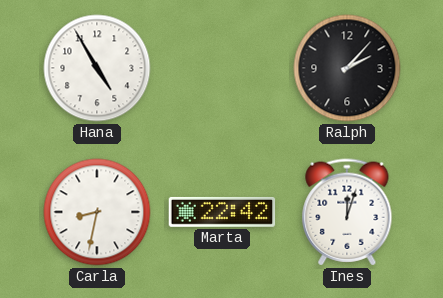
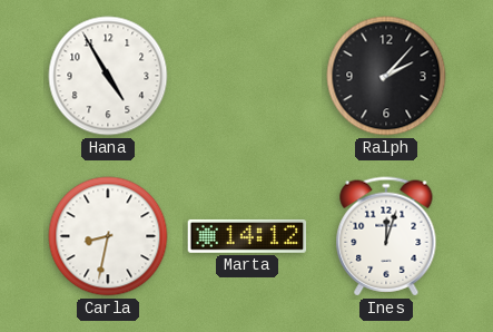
Marta: 22:42 -> 14:12 (247, 236)
